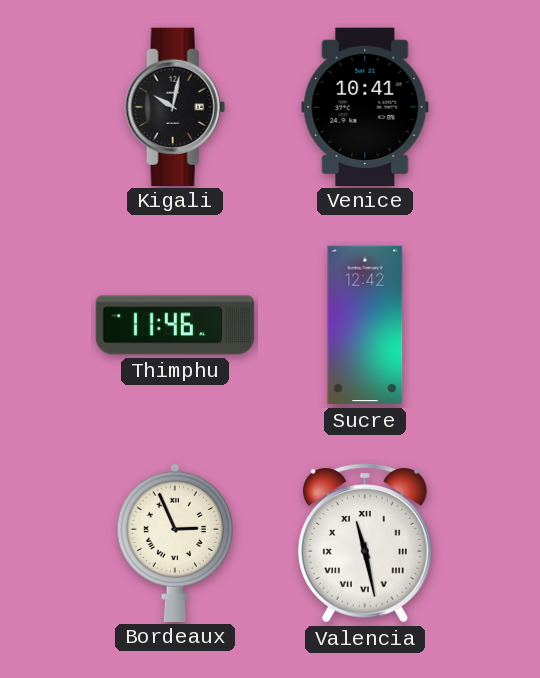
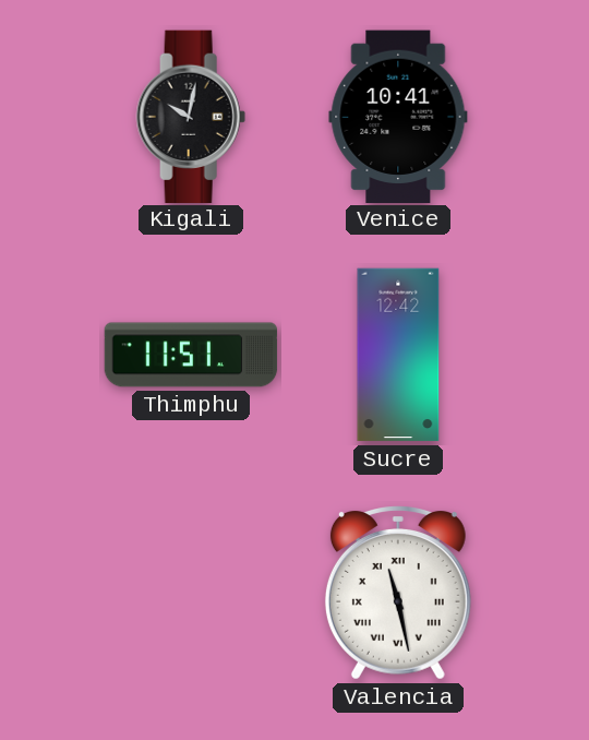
Thimphu: 11:46 -> 11:51 (191, 355)
Bordeaux: 2:56 -> none (175, 542)
